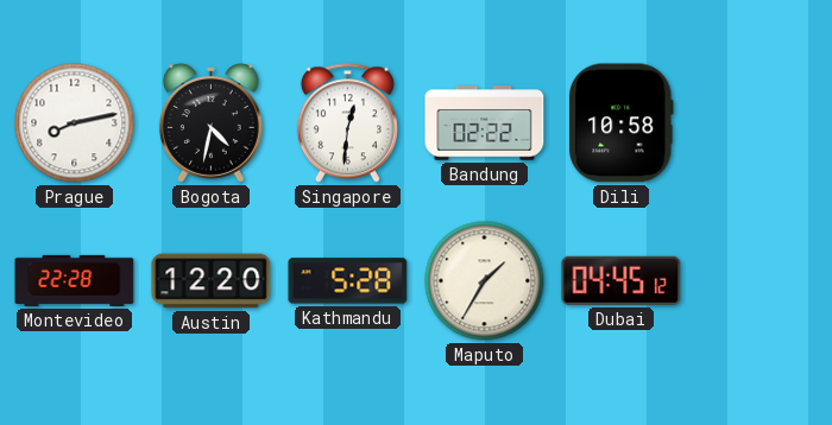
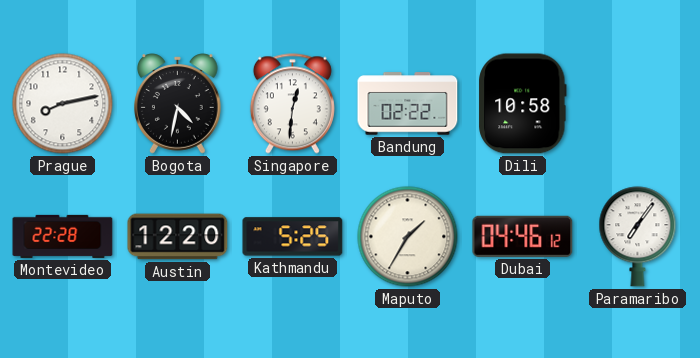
Kathmandu: 5:28 -> 5:25 (293, 237)
Dubai: 04:45 -> 04:46 (523, 236)
Paramaribo: none -> 7:06 (638, 237)
